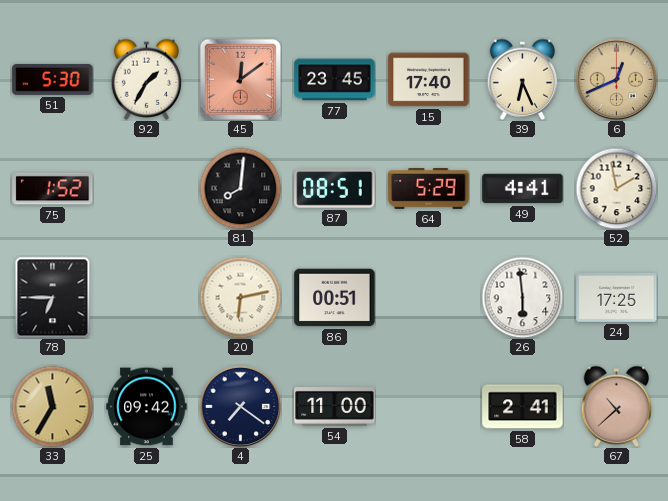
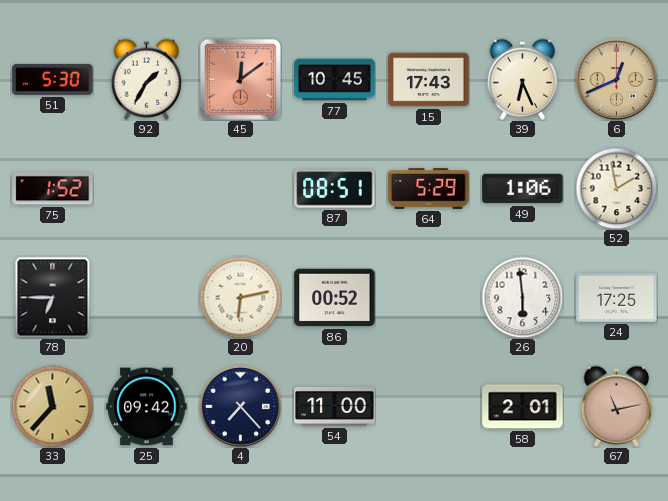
77: 23:45 -> 10:45 (335, 80)
15: 17:40 -> 17:43 (429, 80)
81: 8:01 -> none (240, 188)
49: 4:41 -> 1:06 (523, 189)
86: 00:51 -> 00:52 (335, 298)
33: 11:35 -> 11:37 (52, 406)
4: 7:21 -> 7:23 (240, 406)
58: 2:41 -> 2:01 (523, 407)
67: 10:38 -> 11:13 (617, 406)
